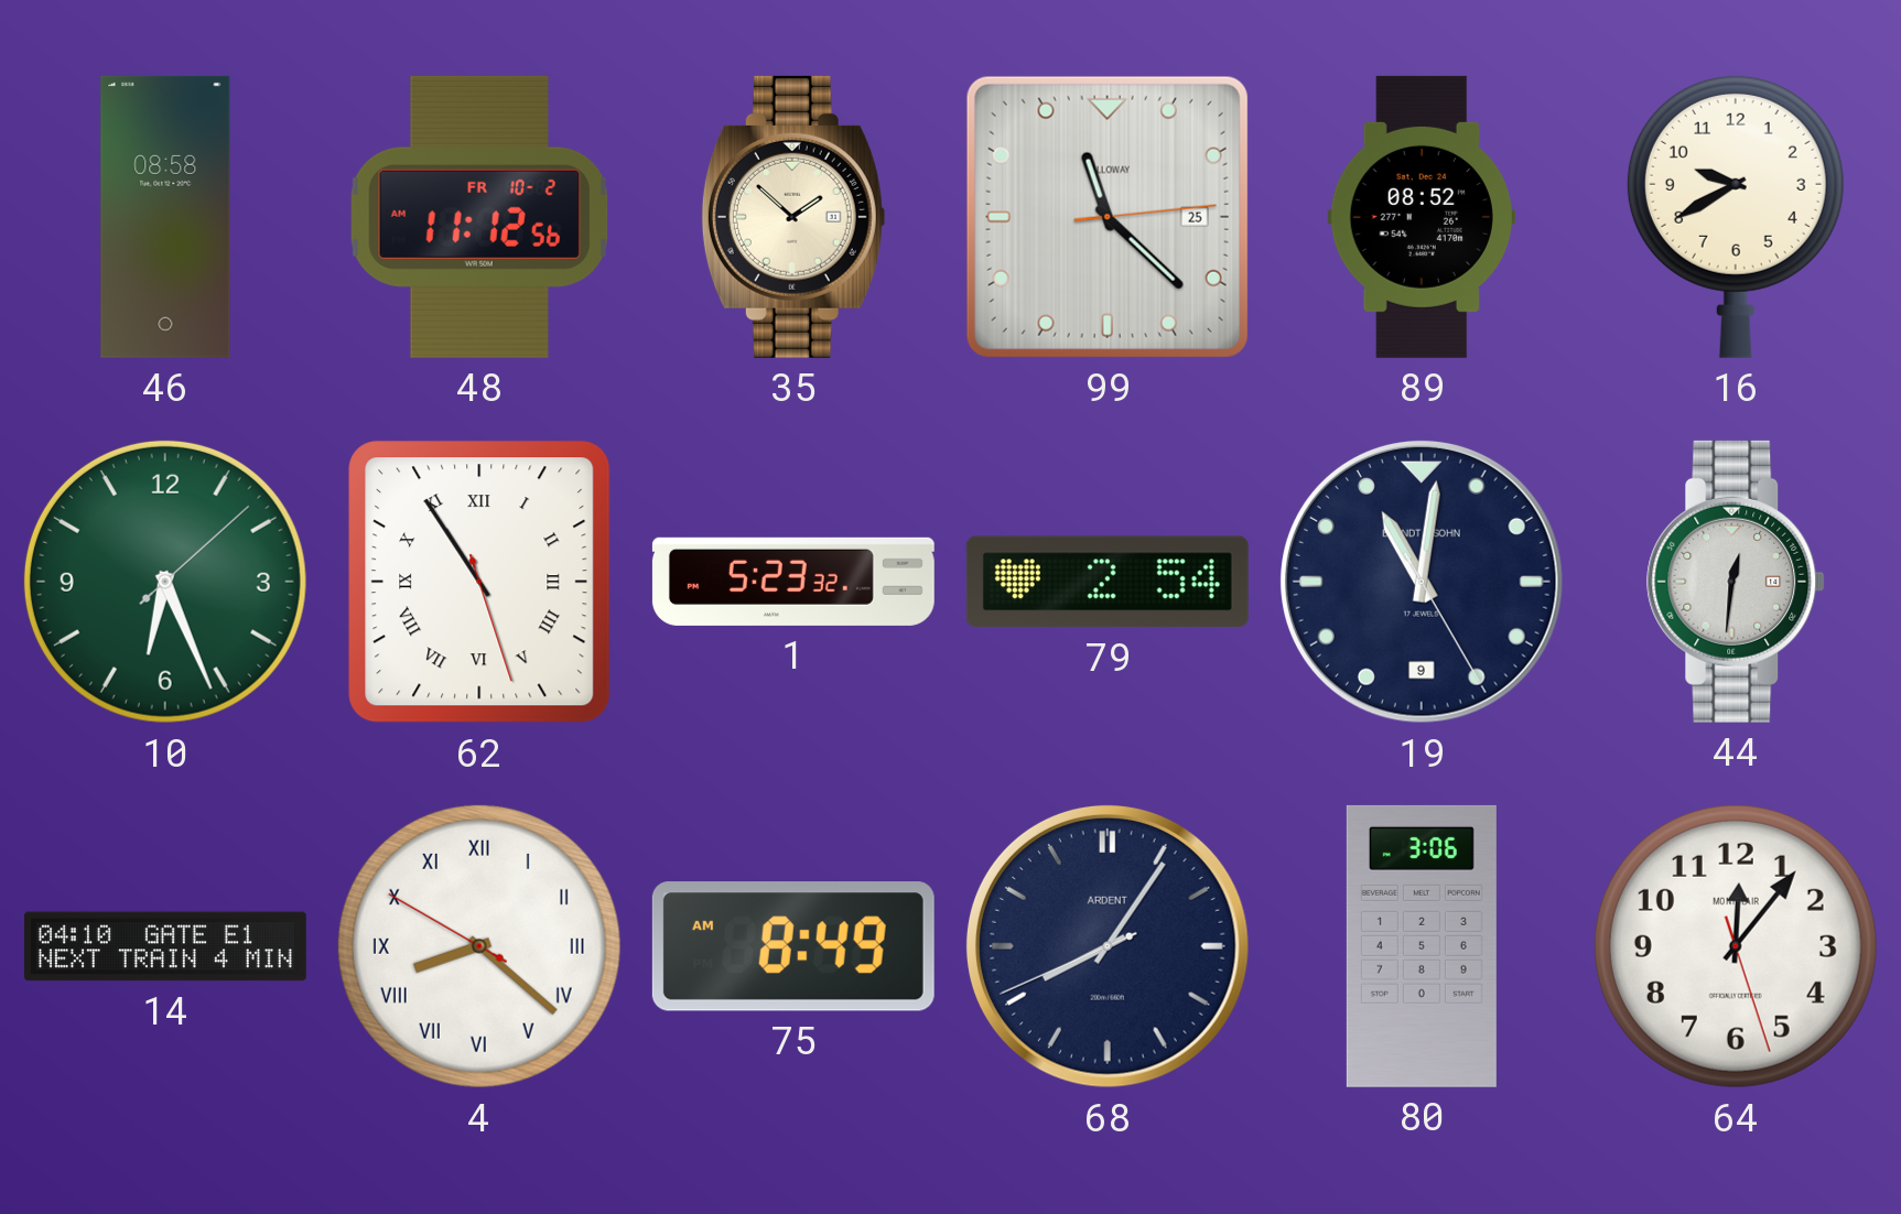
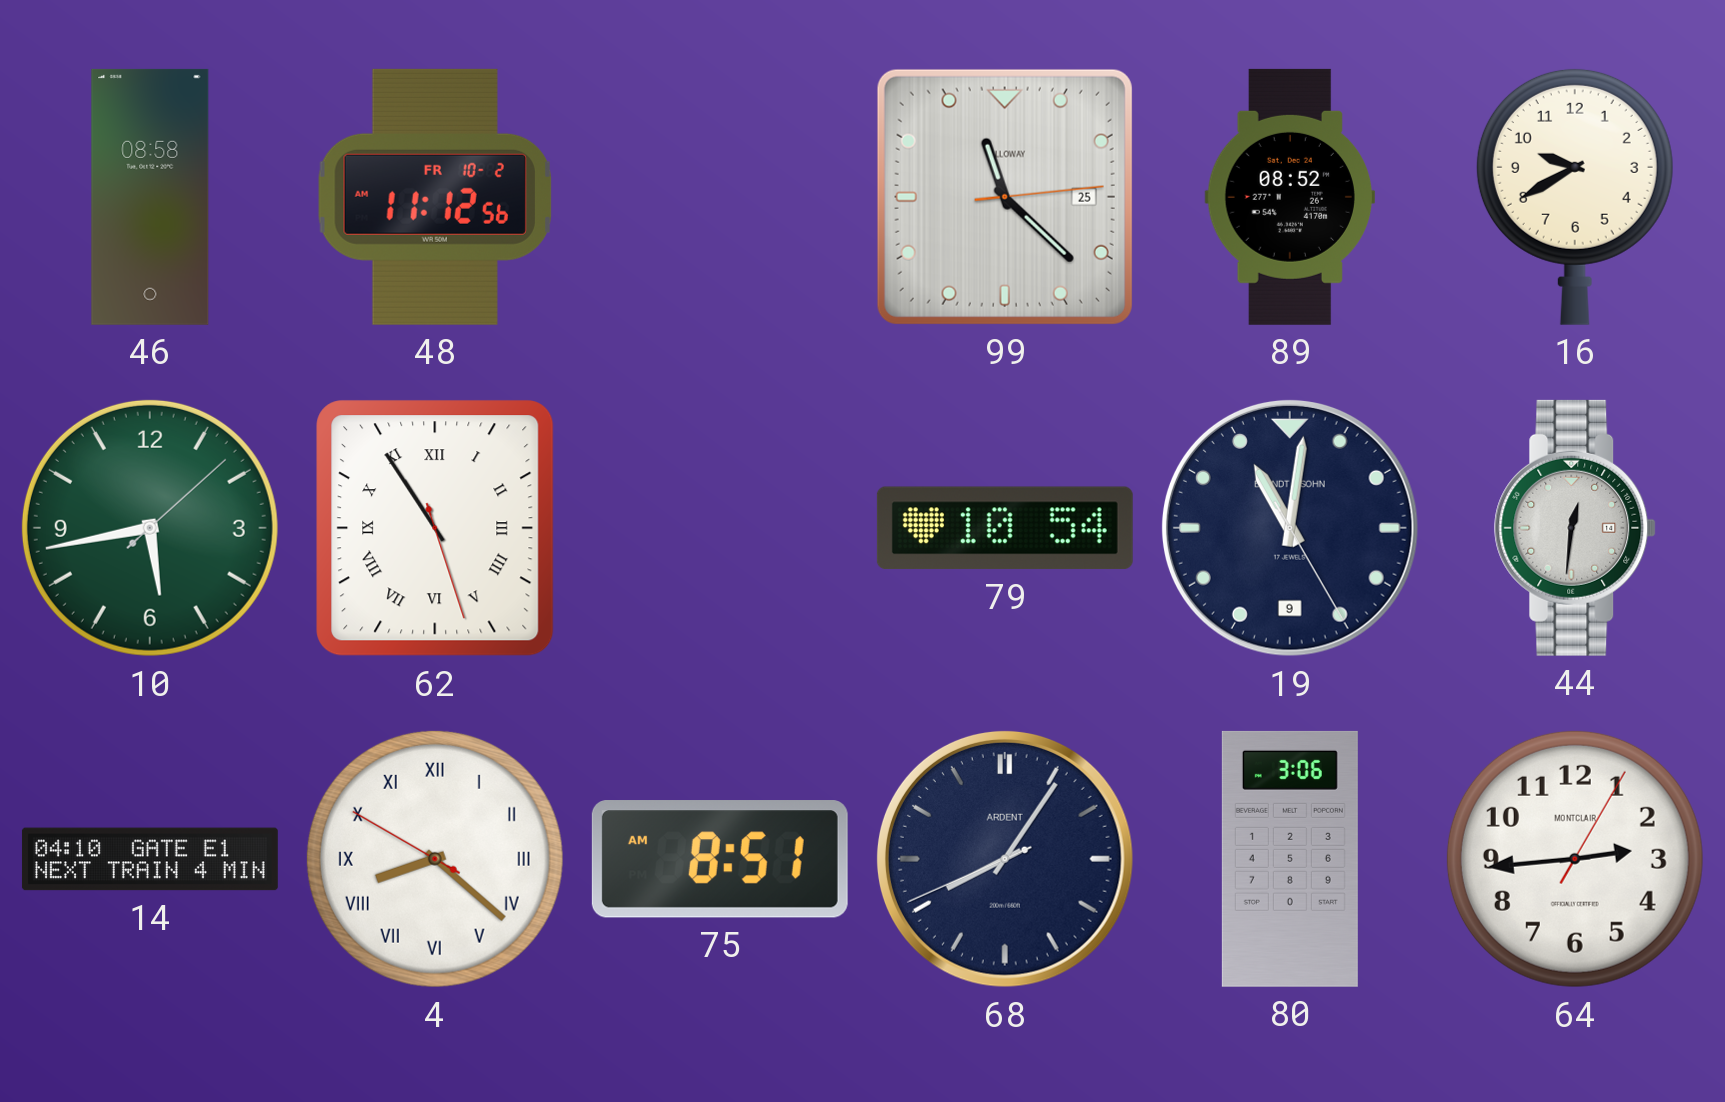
35: 1:52 -> none (793, 217)
10: 6:26 -> 5:43 (150, 528)
1: 5:23 -> none (793, 582)
79: 2:54 -> 10:54 (1005, 528)
75: 8:49 -> 8:51 (720, 859)
64: 12:06 -> 2:44 (1575, 859)
